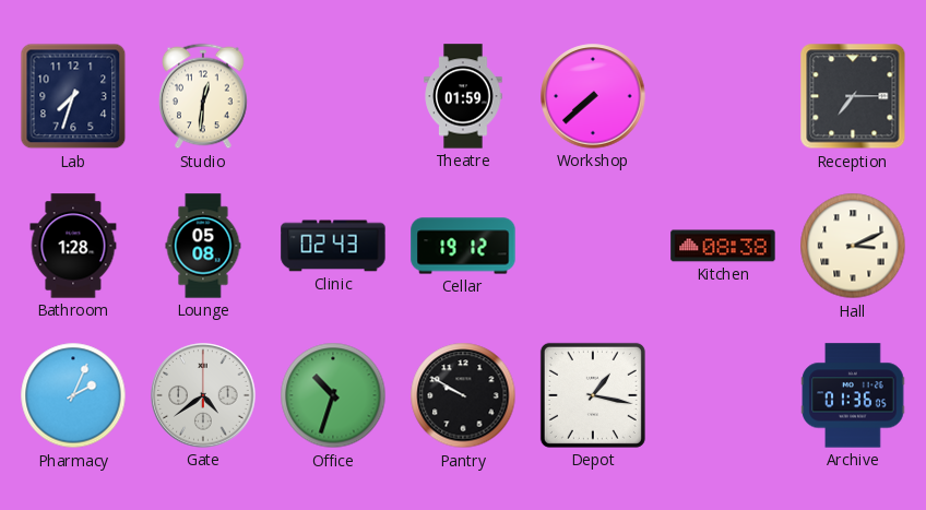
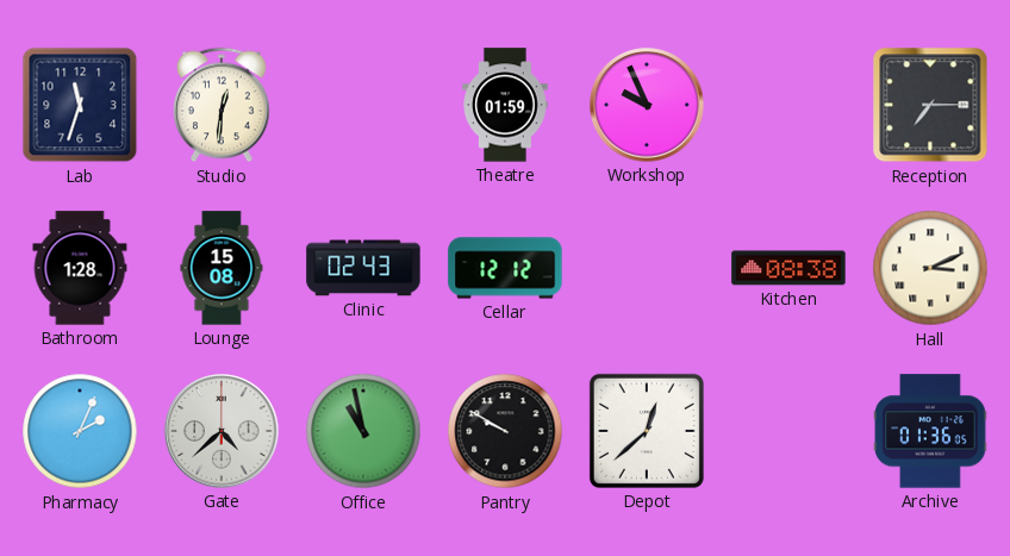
Lab: 7:33 -> 11:33 (80, 105)
Workshop: 7:38 -> 9:56 (647, 105)
Lounge: 05:08 -> 15:08 (222, 268)
Cellar: 19:12 -> 12:12 (505, 268)
Gate: 4:39 -> 4:38 (222, 431)
Office: 10:33 -> 10:58 (363, 431)
Depot: 1:17 -> 12:38 (647, 431)
